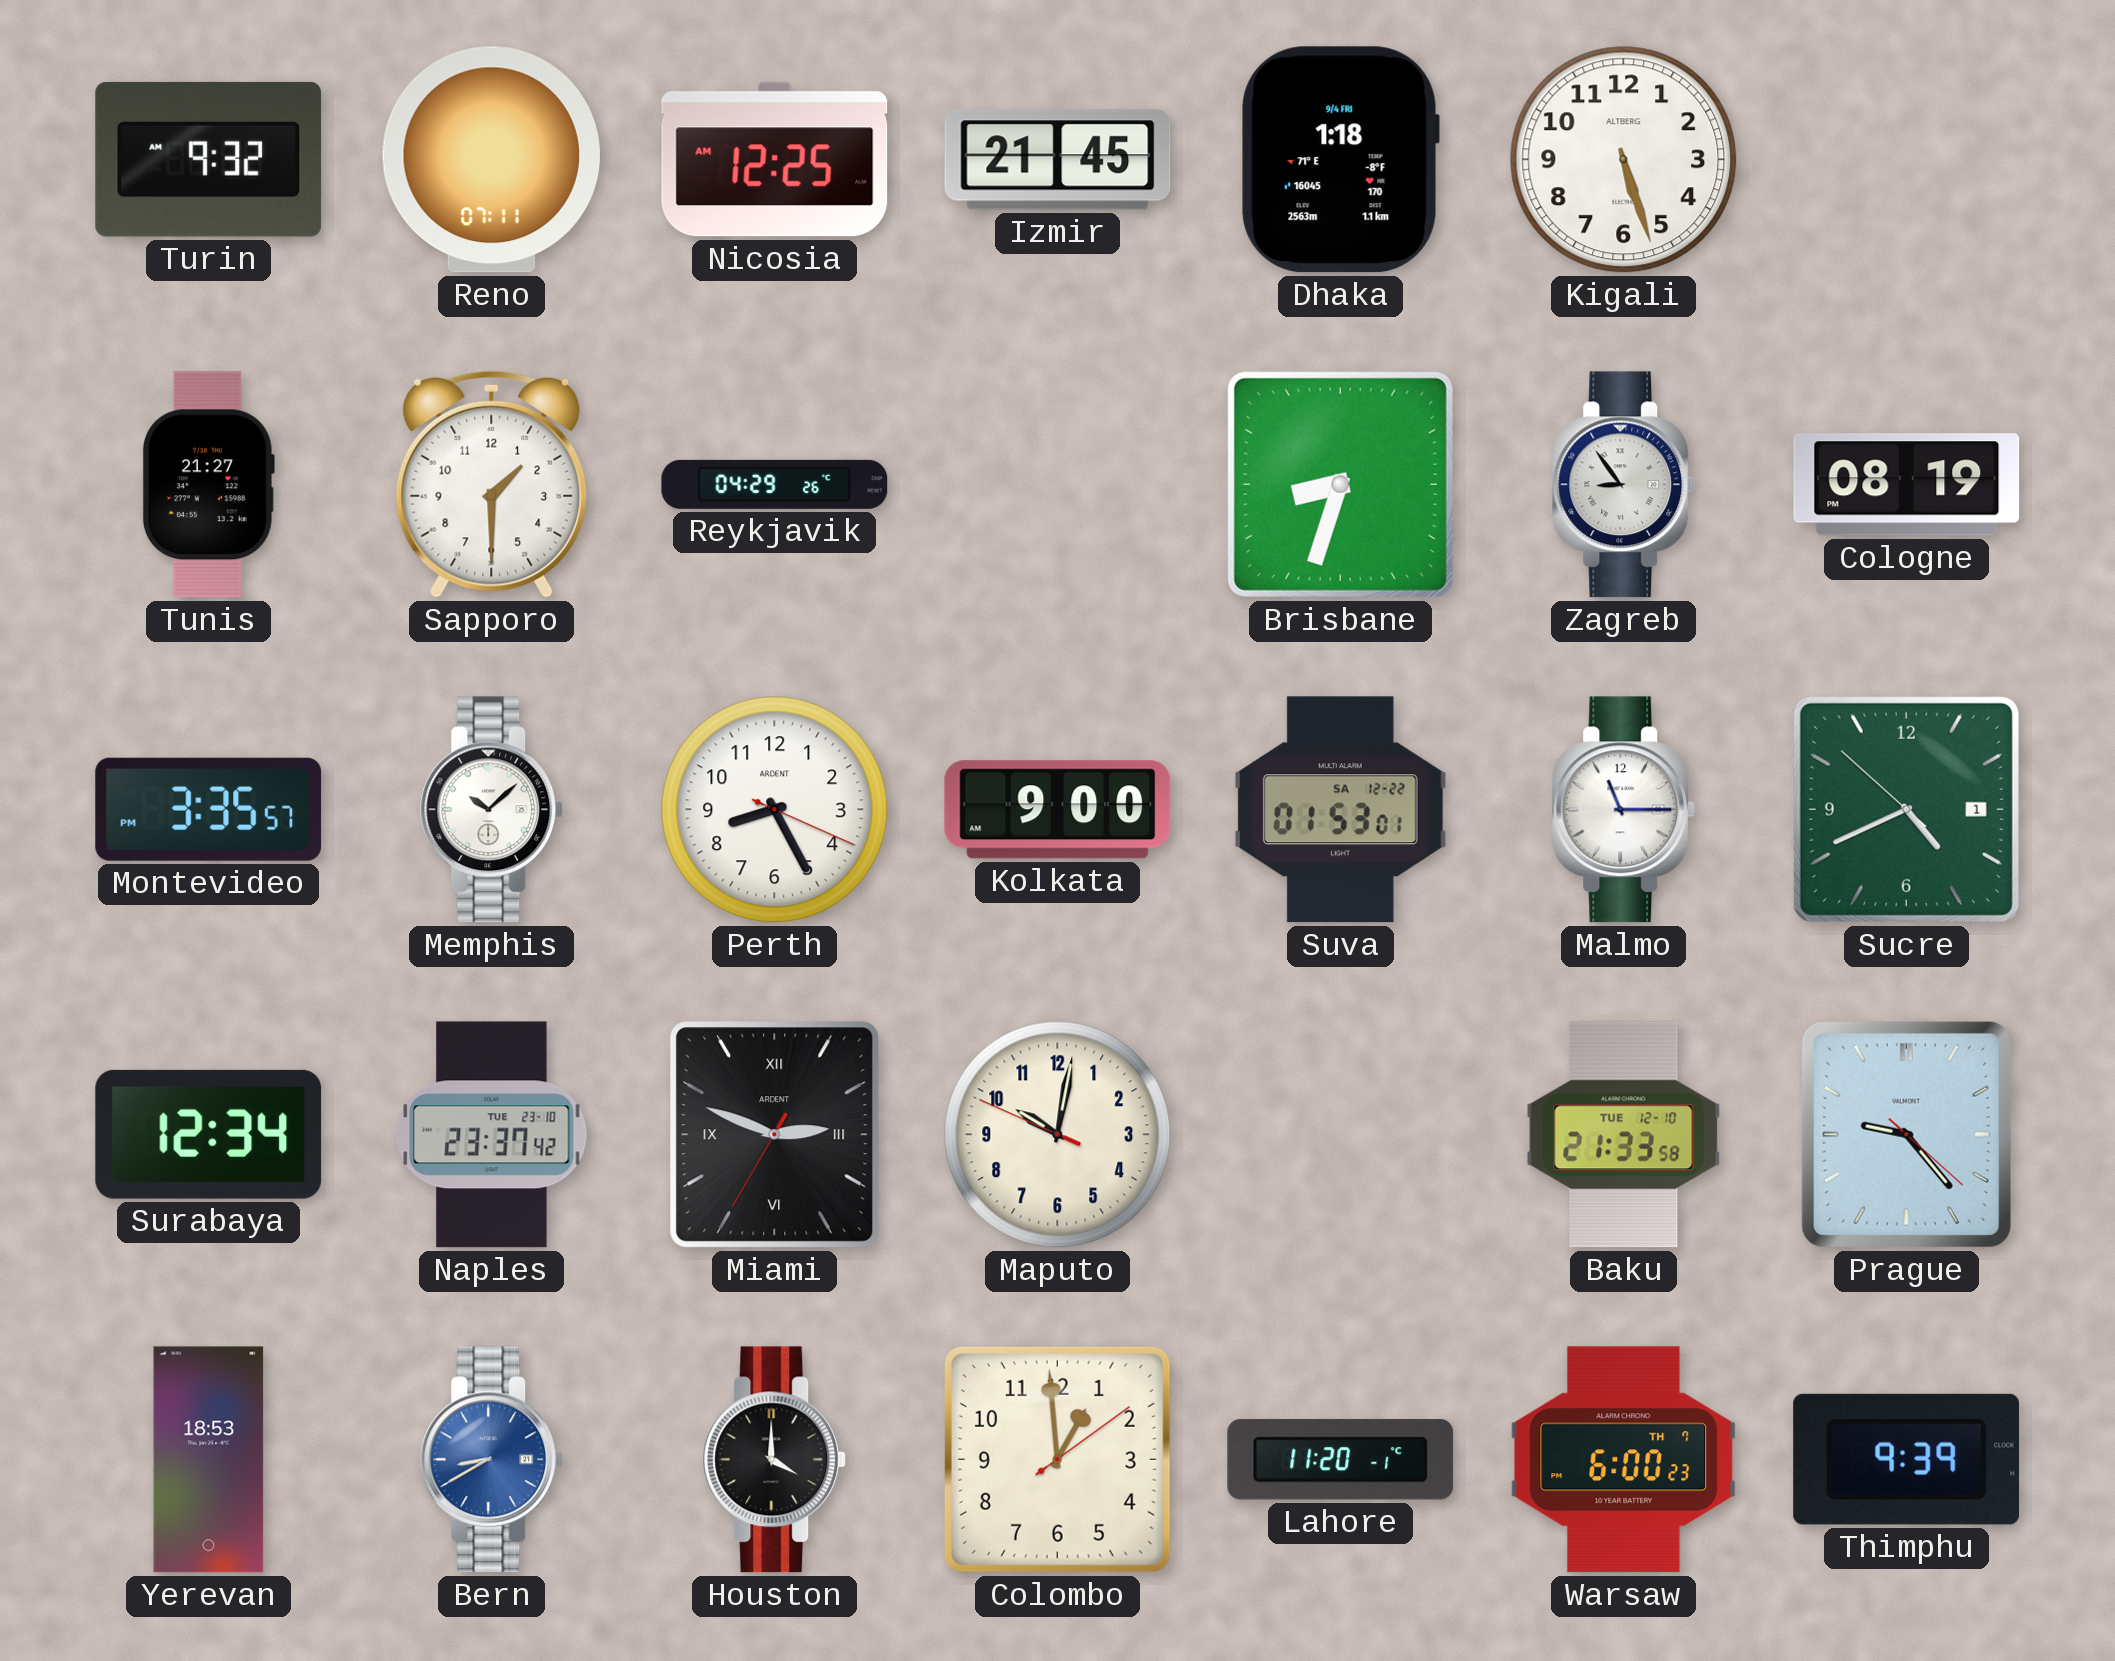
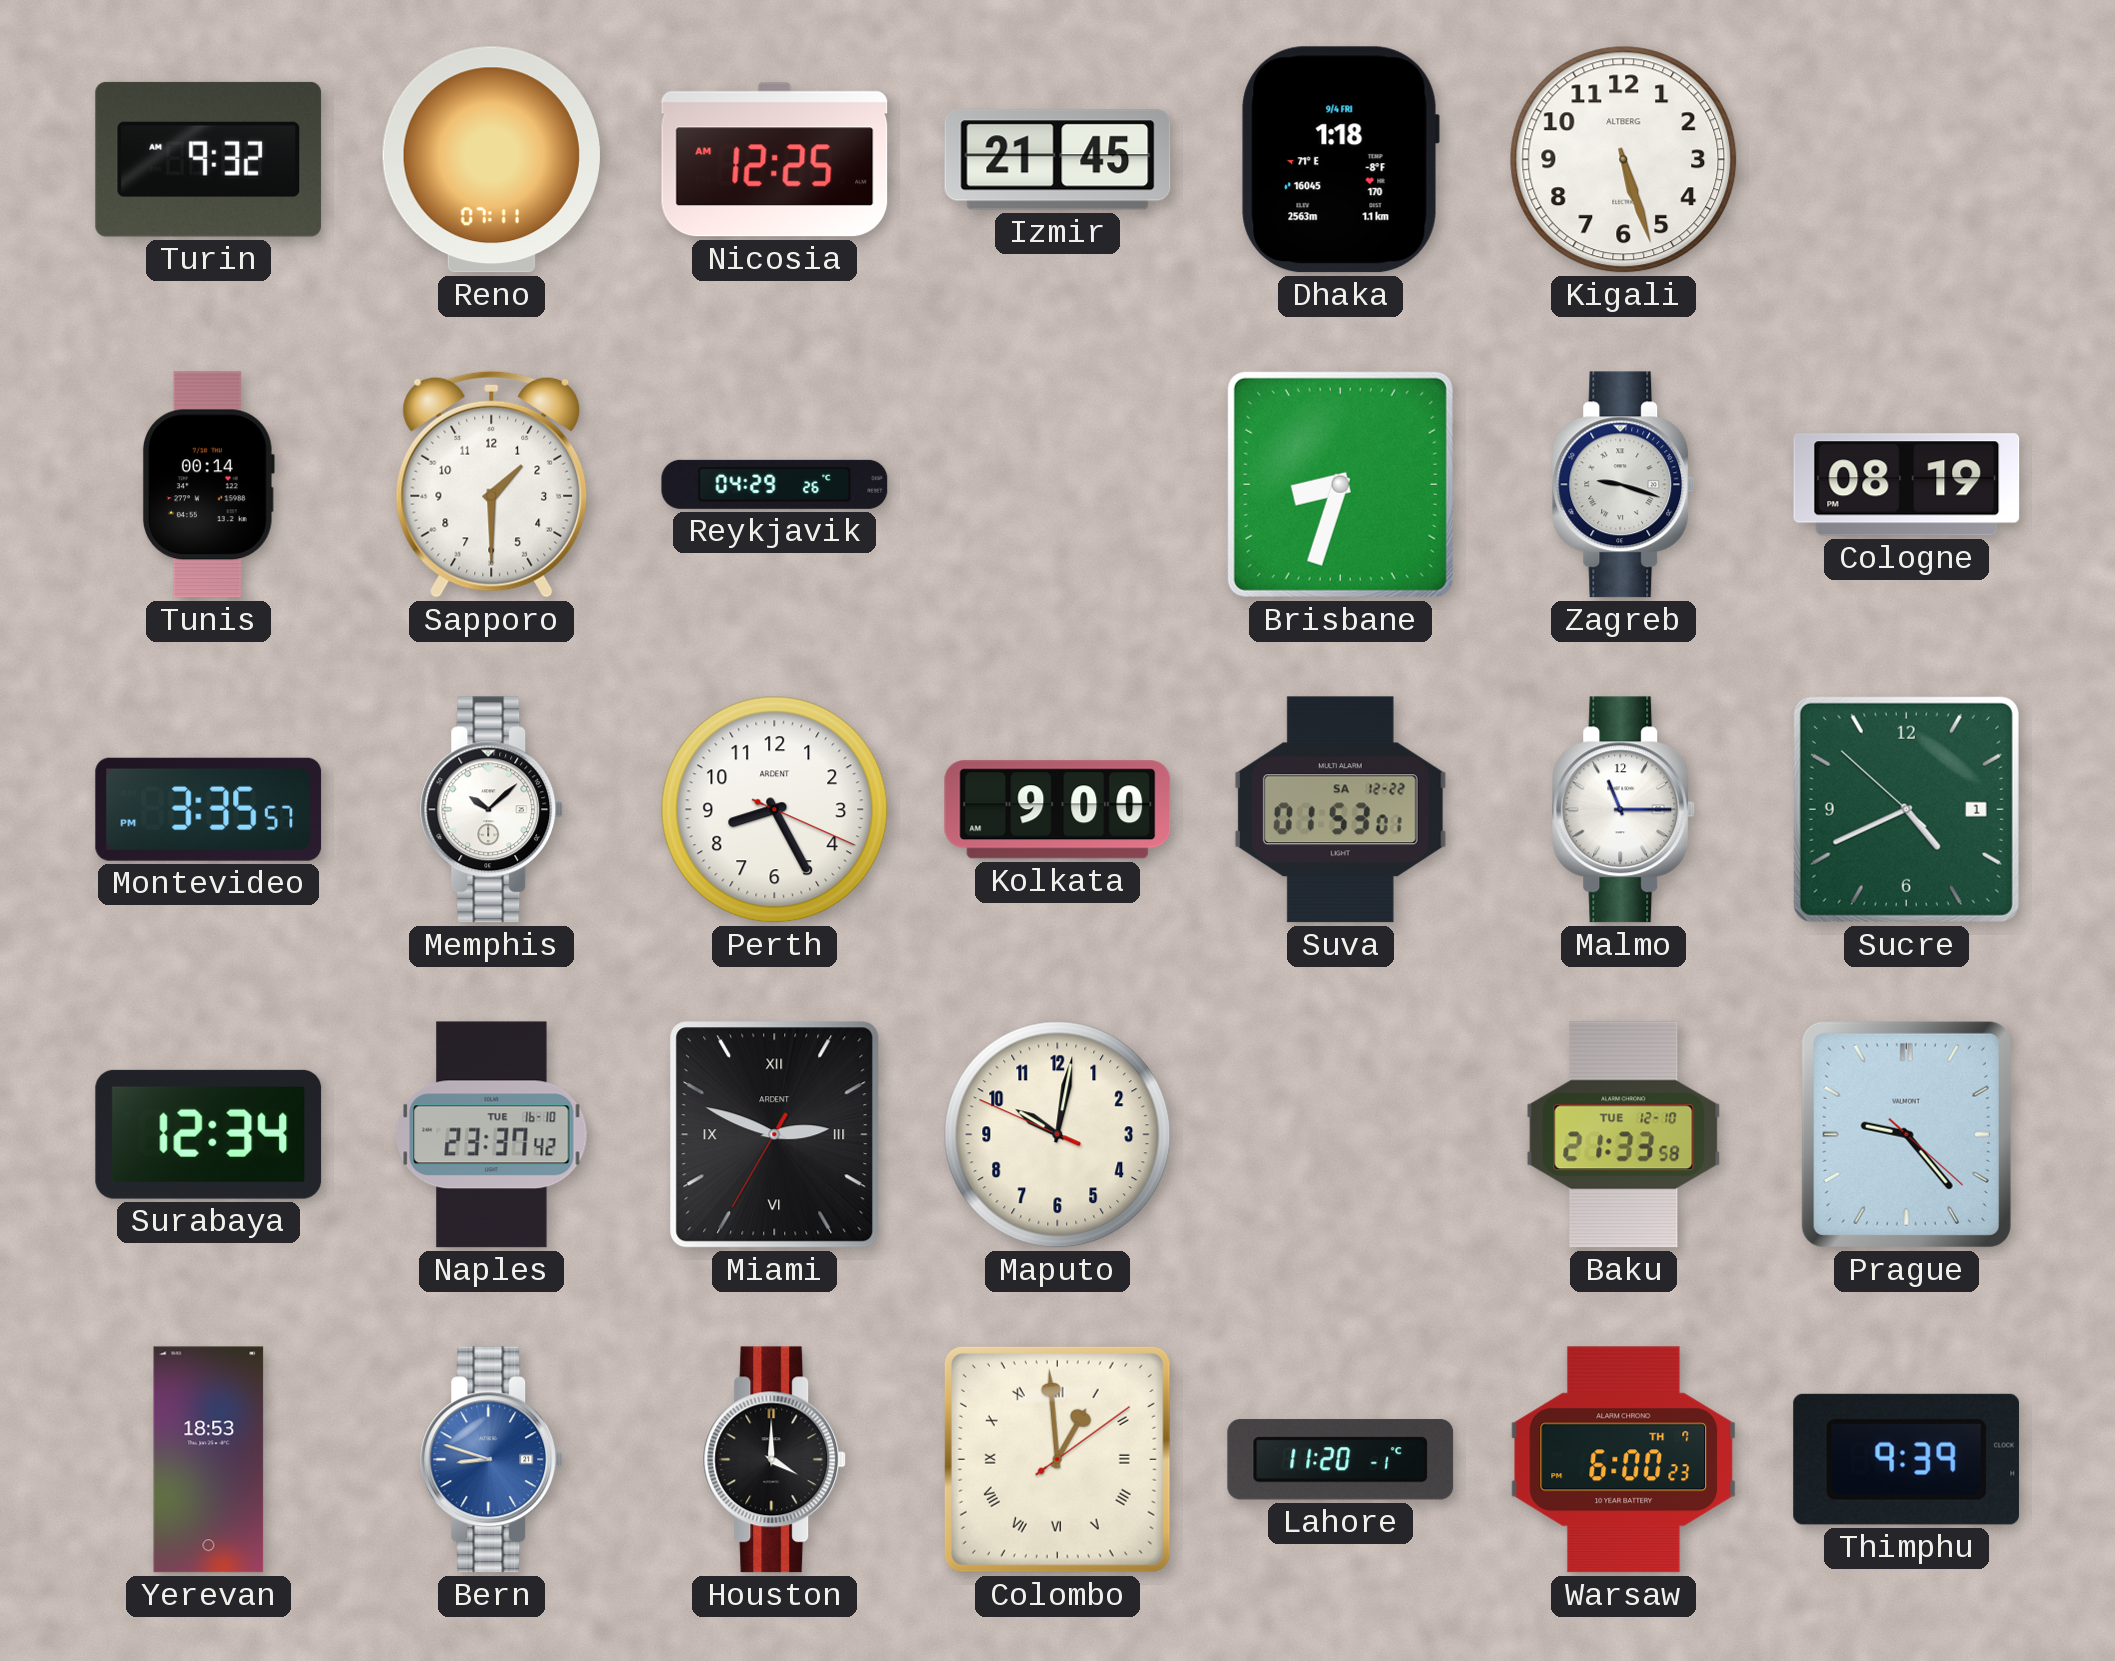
Tunis: 21:27 -> 00:14 (208, 485)
Zagreb: 8:54 -> 9:18 (1624, 485)
Naples date: TUE 23-10 -> TUE 16-10 (492, 1135)
Bern: 8:40 -> 8:48 (492, 1460)
Colombo numerals: Arabic -> Roman (1057, 1459)
